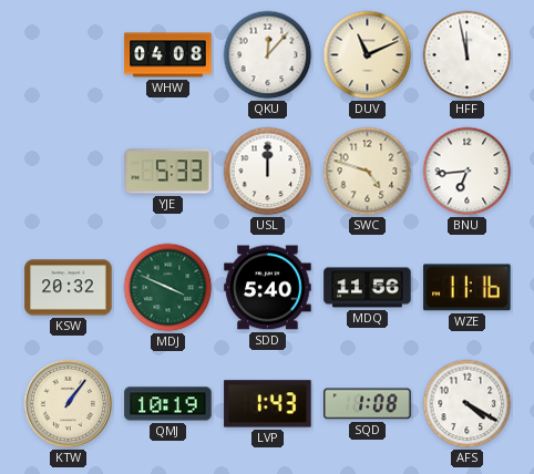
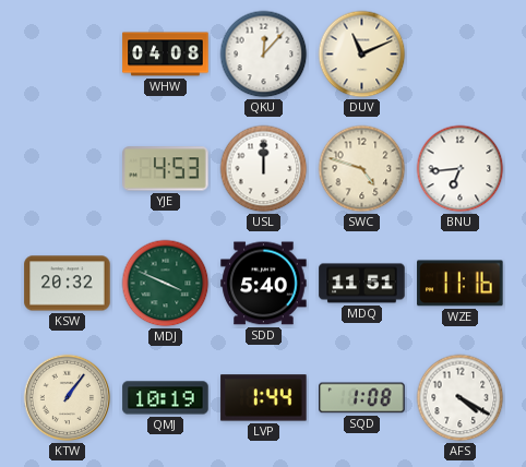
HFF: 11:58 -> none (468, 55)
YJE: 5:33 -> 4:53 (166, 169)
MDQ: 11:56 -> 11:51 (362, 284)
LVP: 1:43 -> 1:44 (264, 398)
